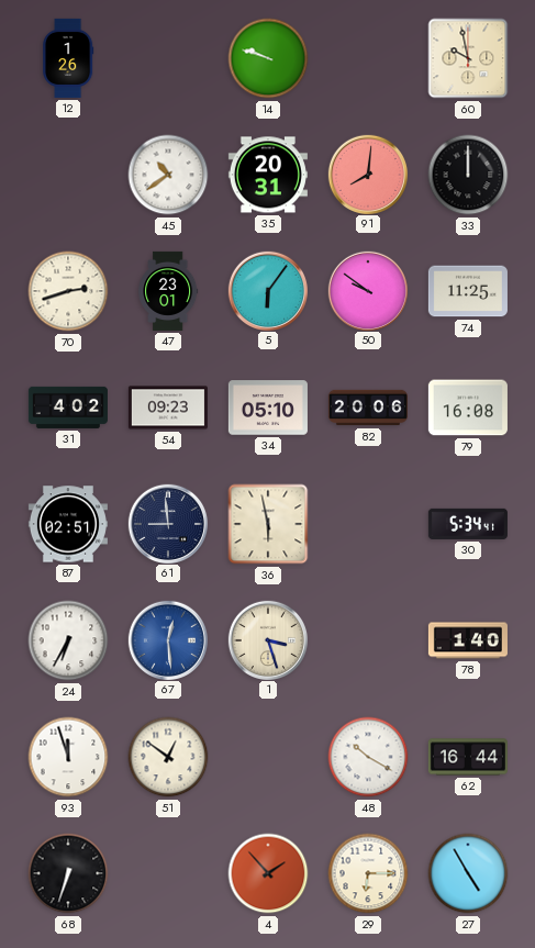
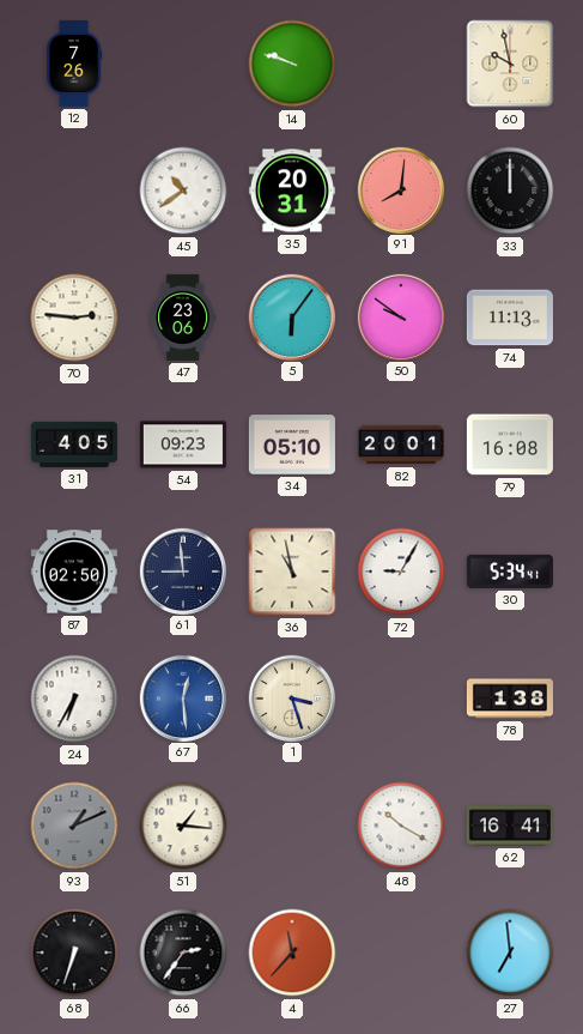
12: 1:26 -> 7:26 (75, 64)
70: 2:42 -> 2:46 (74, 318)
47: 23:01 -> 23:06 (183, 318)
74: 11:25 -> 11:13 (510, 318)
31: 4:02 -> 4:05 (74, 445)
82: 20:06 -> 20:01 (401, 445)
87: 02:51 -> 02:50 (74, 572)
36: 5:58 -> 10:58 (292, 572)
72: none -> 9:05 (401, 572)
78: 1:40 -> 1:38 (510, 699)
93: 11:57 -> 1:11 (74, 826)
93 dial: white -> grey (74, 826)
51: 12:51 -> 1:16 (183, 826)
62: 16:44 -> 16:41 (510, 826)
66: none -> 2:36 (183, 953)
4: 1:53 -> 11:37 (292, 953)
29: 6:15 -> none (368, 873)
27: 4:55 -> 6:59 (510, 953)
